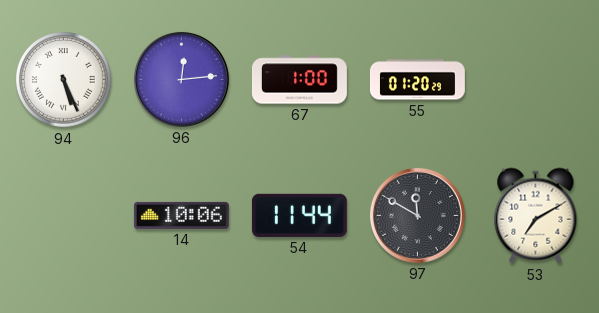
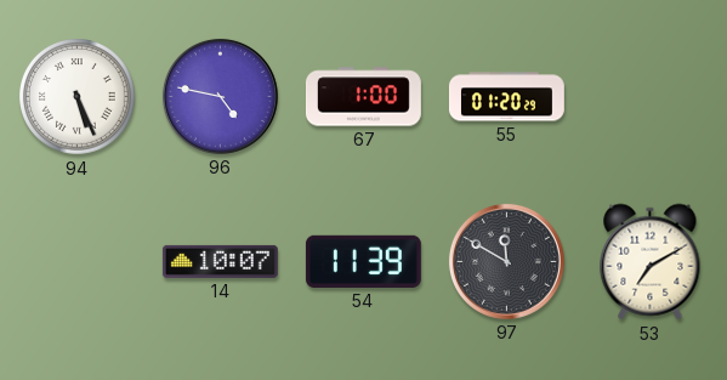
96: 12:14 -> 4:47 (220, 96)
14: 10:06 -> 10:07 (220, 261)
54: 11:44 -> 11:39 (363, 261)
